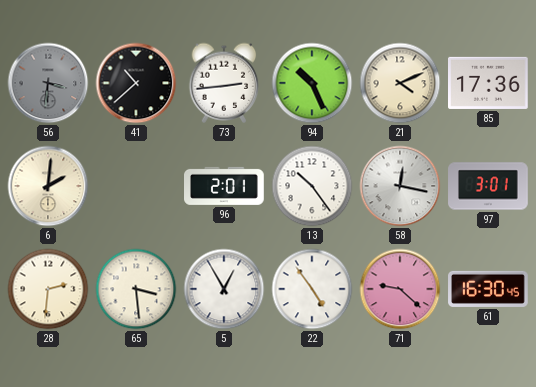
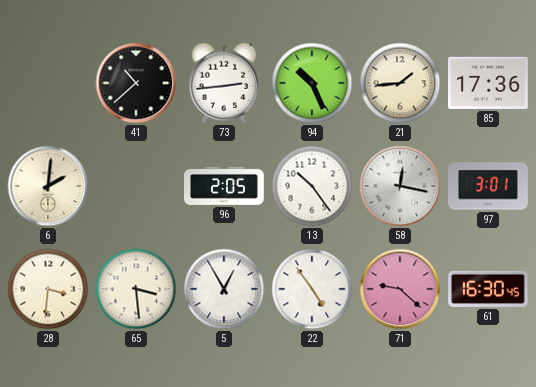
56: 3:31 -> none (48, 83)
21: 4:11 -> 1:44 (400, 83)
96: 2:01 -> 2:05 (225, 186)
28: 2:31 -> 3:31 (48, 289)
